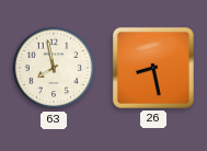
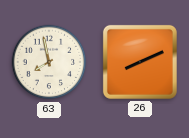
26: 8:28 -> 8:11 (140, 62)
